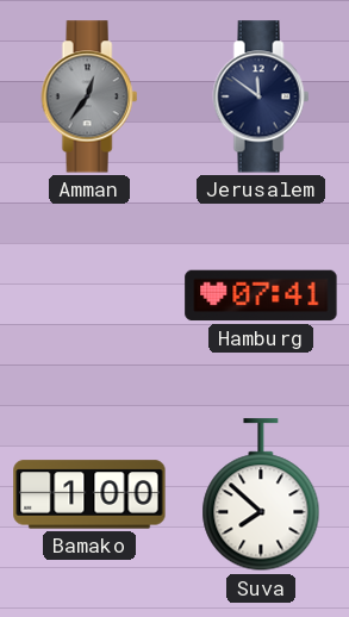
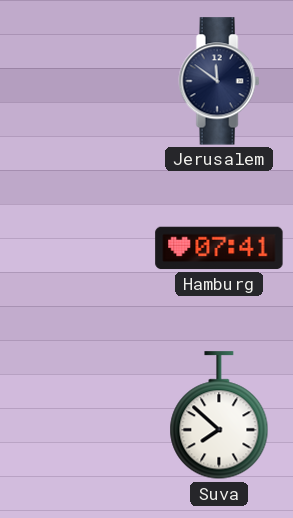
Amman: 12:36 -> none (89, 96)
Bamako: 1:00 -> none (89, 494)
